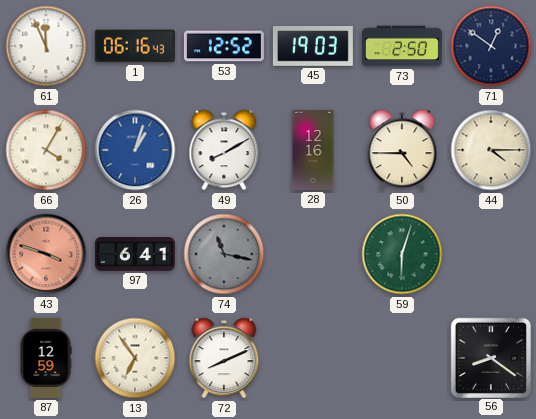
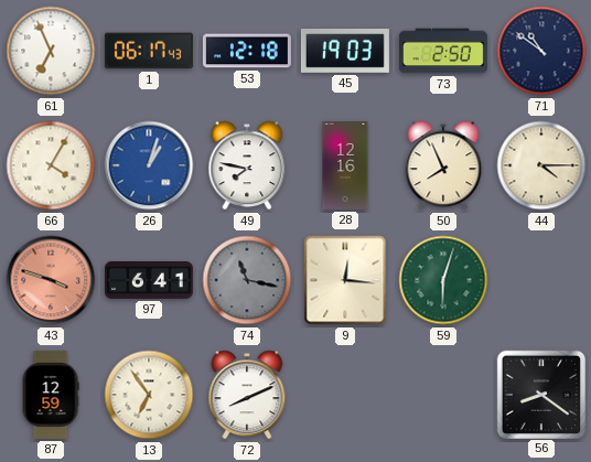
61: 11:56 -> 6:56 (51, 51)
1: 06:16 -> 06:17 (149, 51)
53: 12:52 -> 12:18 (247, 51)
71: 12:51 -> 10:51 (541, 51)
49: 8:10 -> 7:47 (247, 165)
50: 4:45 -> 7:56 (443, 165)
9: none -> 12:16 (345, 280)
